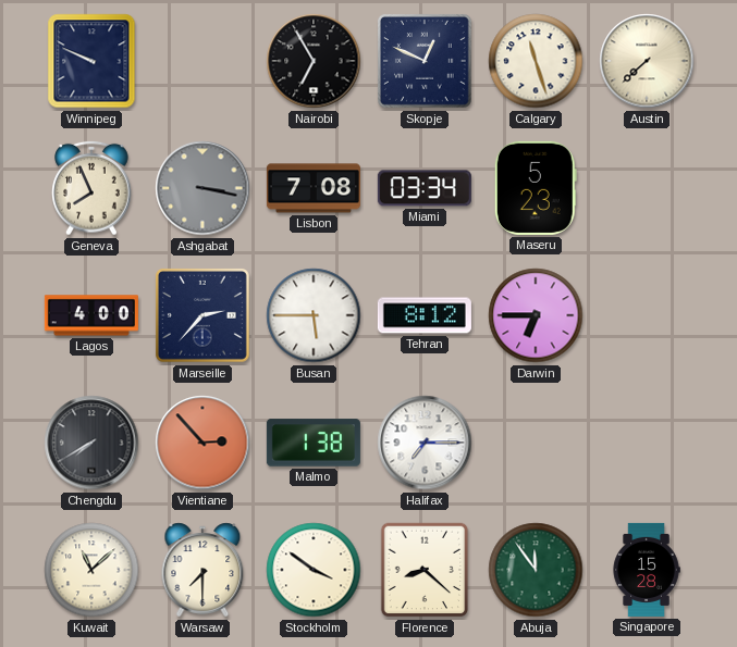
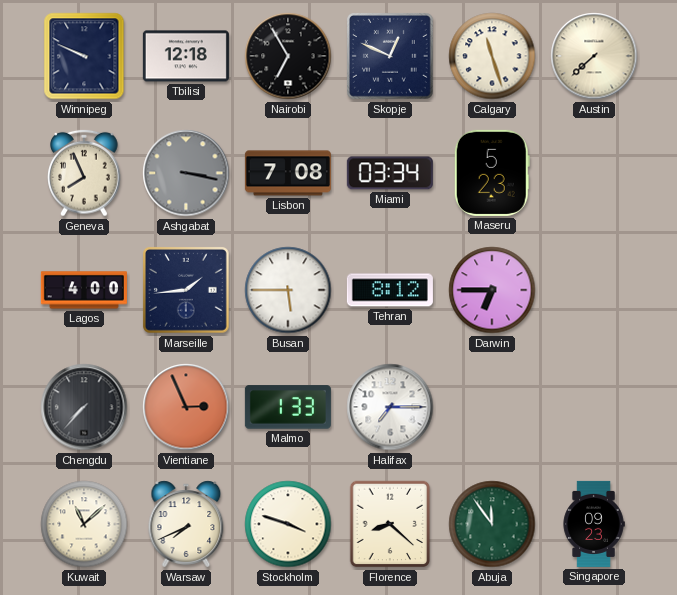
Tbilisi: none -> 12:18 (186, 56)
Marseille: 2:37 -> 1:44 (186, 290)
Chengdu: 7:40 -> 7:37 (84, 407)
Vientiane: 2:53 -> 2:56 (186, 407)
Malmo: 1:38 -> 1:33 (288, 407)
Warsaw: 7:30 -> 7:41 (186, 524)
Stockholm: 3:51 -> 3:48 (288, 524)
Singapore: 15:28 -> 09:23 (594, 524)
